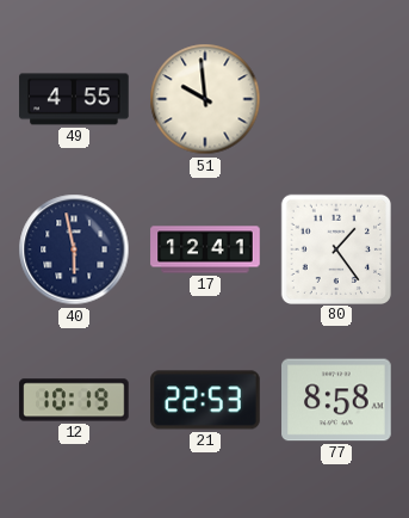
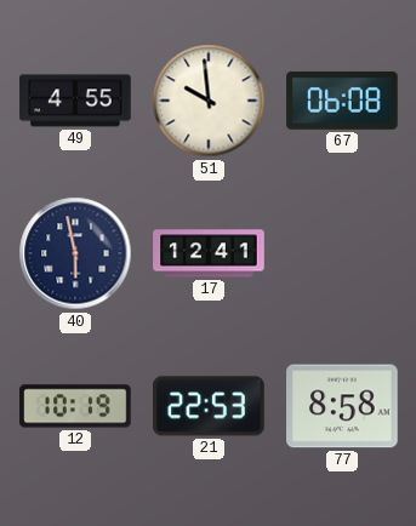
67: none -> 06:08 (342, 101)
80: 1:24 -> none (335, 248)
